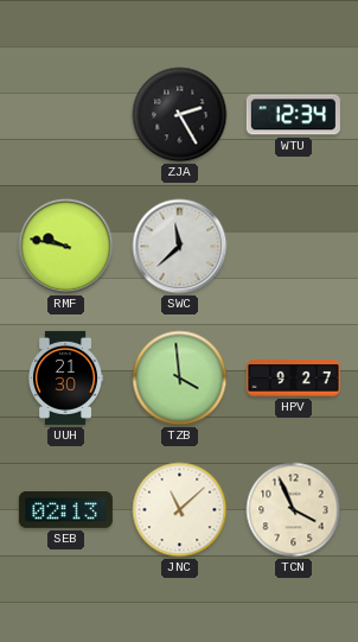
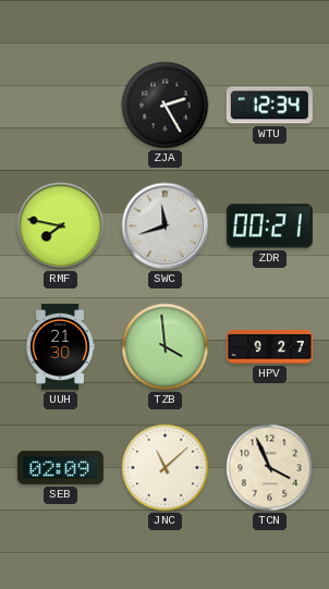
RMF: 9:47 -> 7:47 (61, 226)
SWC: 11:38 -> 11:42 (166, 226)
ZDR: none -> 00:21 (269, 226)
SEB: 02:13 -> 02:09 (60, 468)
